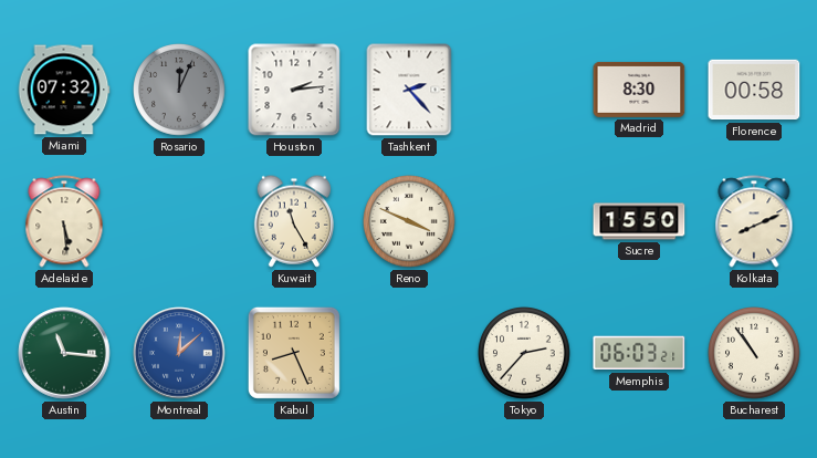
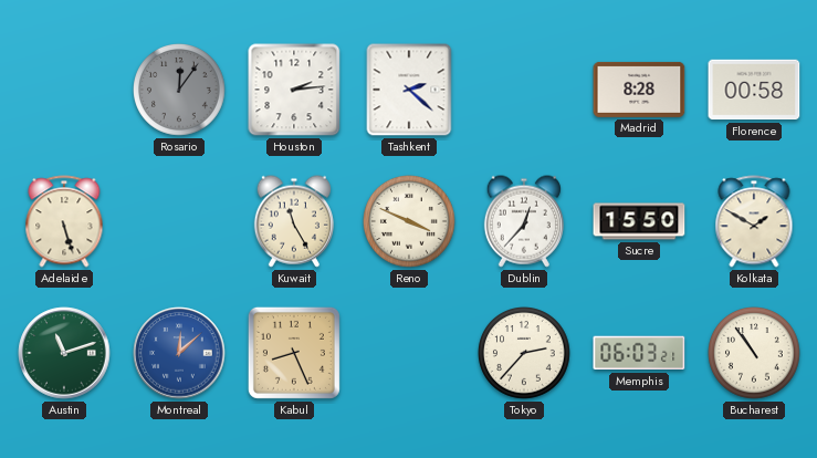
Miami: 07:32 -> none (64, 90)
Rosario: 12:04 -> 12:06 (180, 91)
Tashkent: 2:23 -> 2:22 (409, 90)
Madrid: 8:30 -> 8:28 (639, 90)
Adelaide: 5:29 -> 5:27 (64, 221)
Dublin: none -> 12:37 (524, 221)
Kolkata: 8:11 -> 1:50 (754, 221)
Austin: 11:16 -> 11:12 (64, 353)
